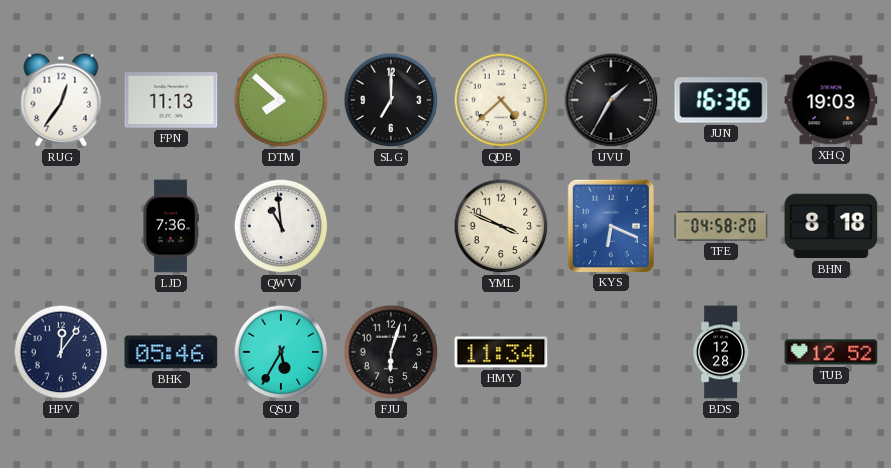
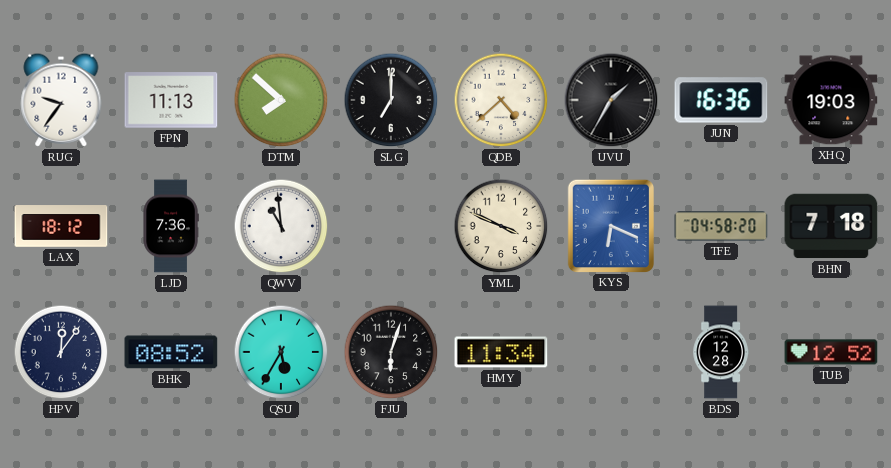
RUG: 12:36 -> 9:36 (61, 100)
LAX: none -> 18:12 (61, 226)
BHN: 8:18 -> 7:18 (831, 226)
BHK: 05:46 -> 08:52 (171, 352)
